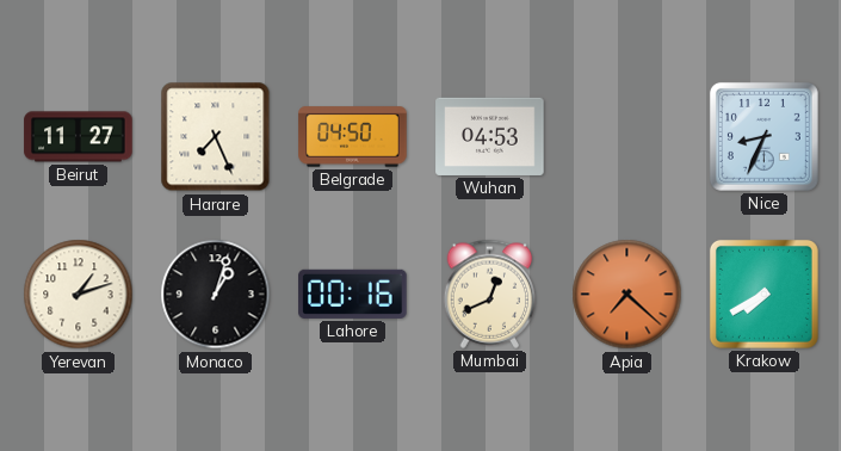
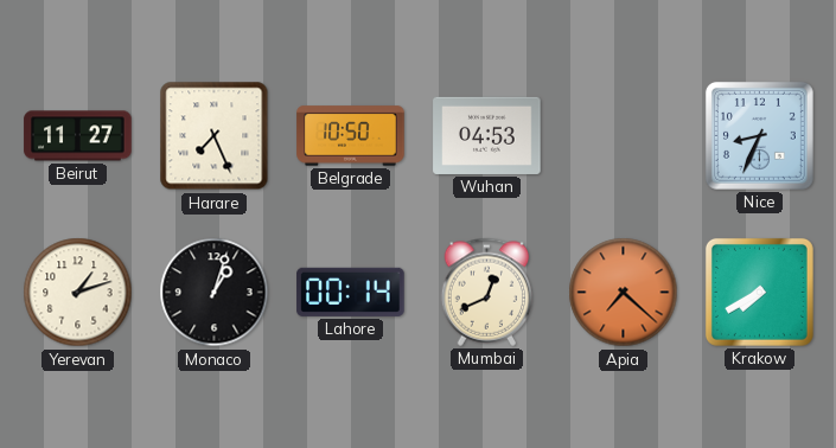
Belgrade: 04:50 -> 10:50 (351, 136)
Lahore: 00:16 -> 00:14 (351, 292)
